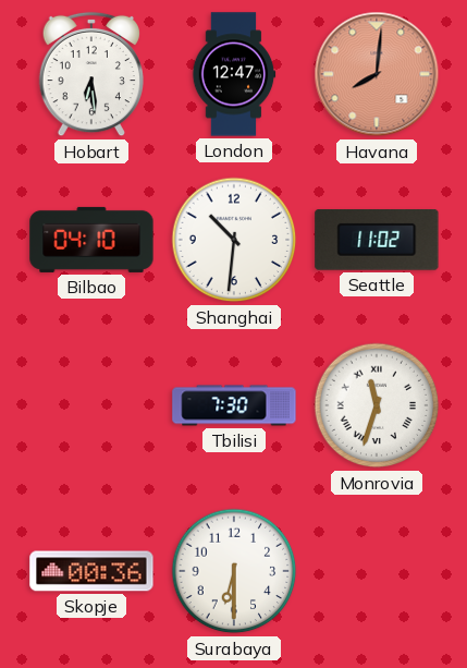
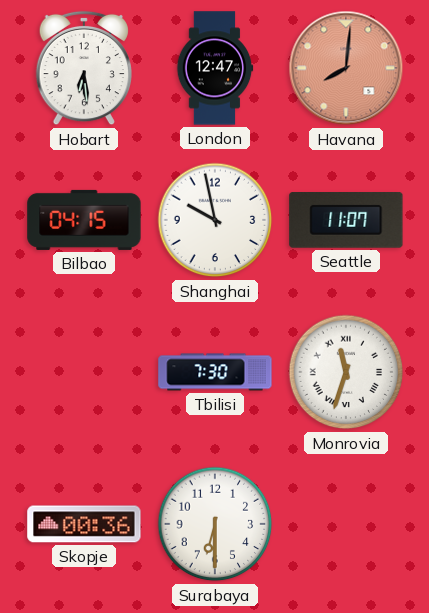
Bilbao: 04:10 -> 04:15 (84, 220)
Shanghai: 10:31 -> 9:58 (215, 220)
Seattle: 11:02 -> 11:07 (346, 221)
